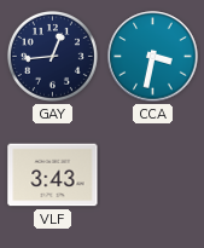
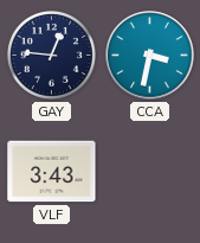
GAY: 12:44 -> 12:46 (51, 55)
